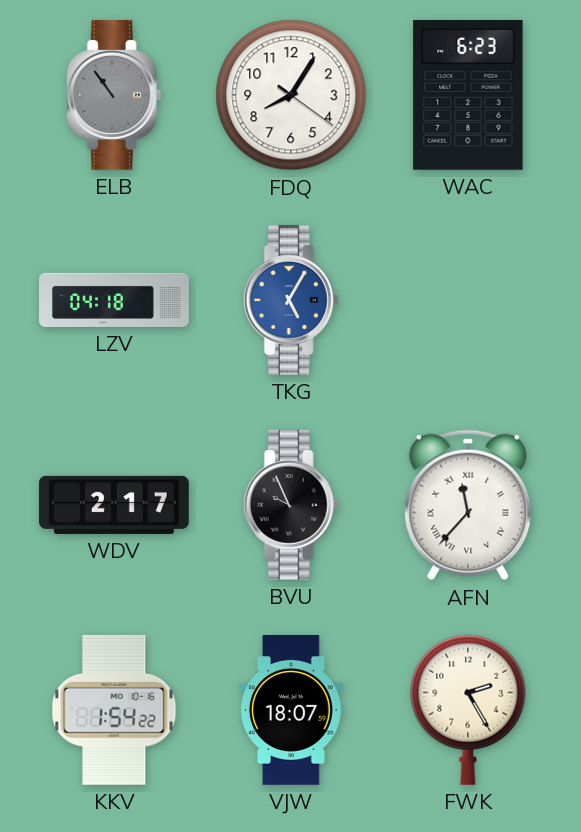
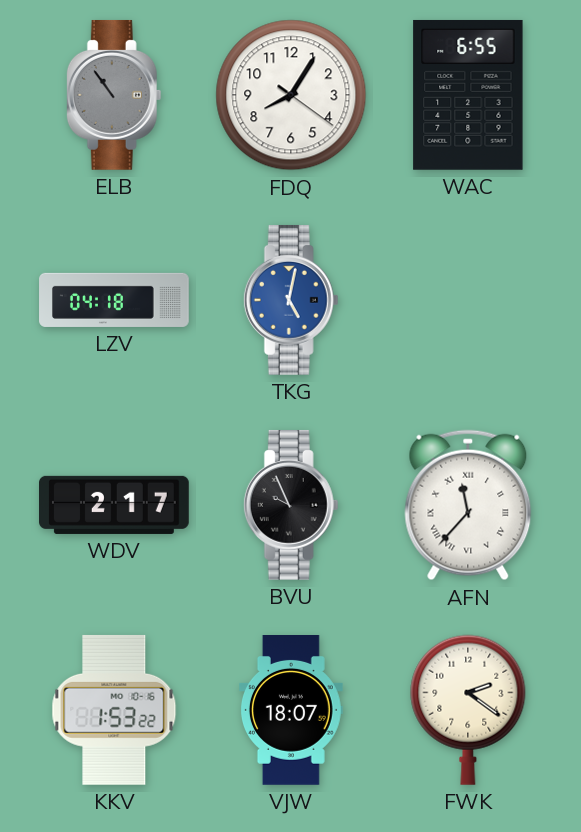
WAC: 6:23 -> 6:55 (468, 95)
TKG: 5:05 -> 5:02 (291, 300)
KKV: 1:54 -> 1:53 (114, 710)
FWK: 2:25 -> 2:21 (468, 710)
